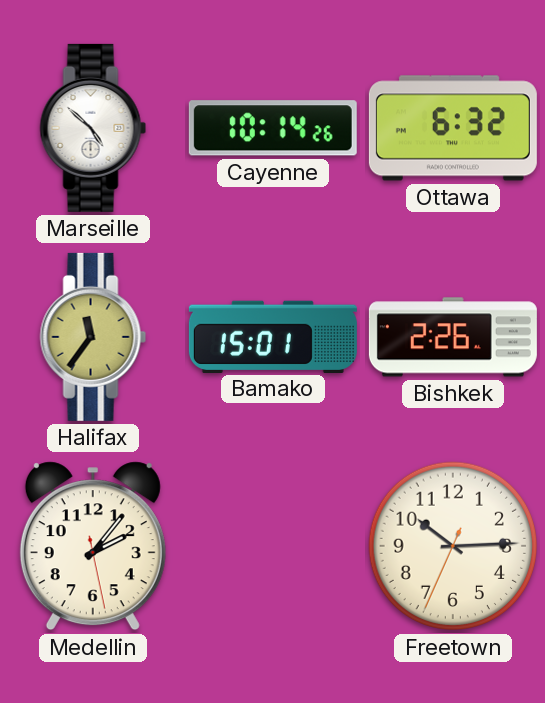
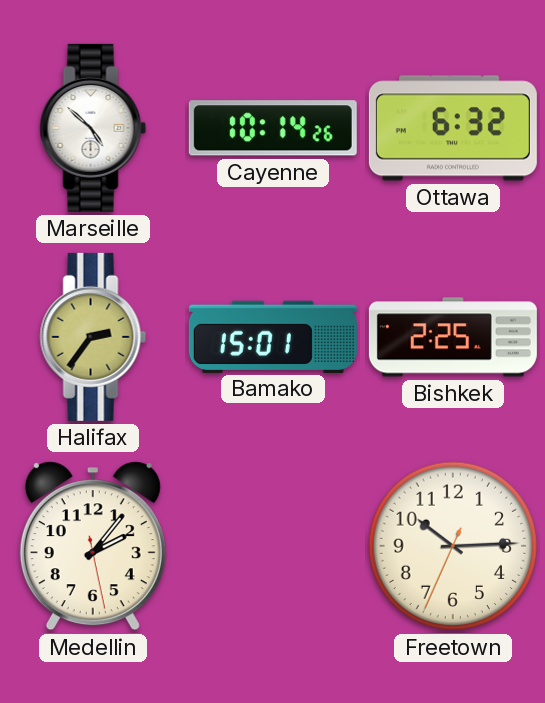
Halifax: 11:36 -> 2:36 (93, 337)
Bishkek: 2:26 -> 2:25 (453, 337)
